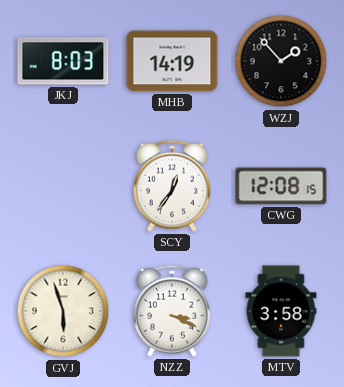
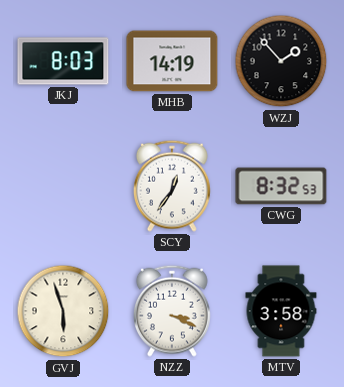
CWG: 12:08 -> 8:32 (281, 186)
